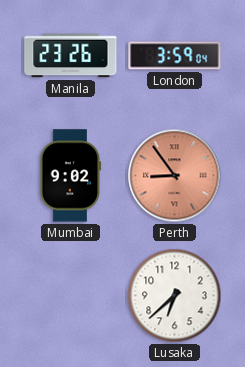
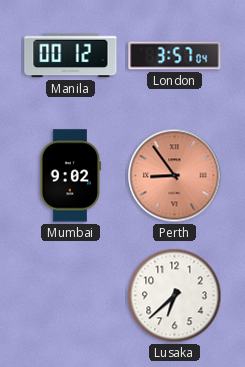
Manila: 23:26 -> 00:12 (71, 56)
London: 3:59 -> 3:57 (175, 56)
